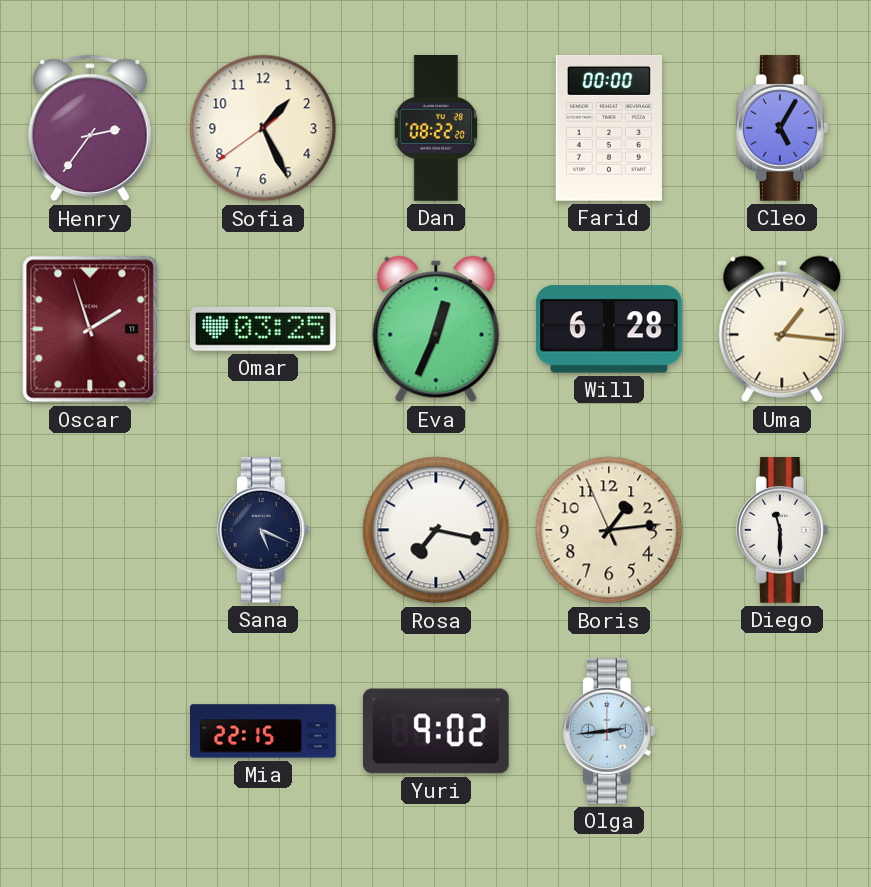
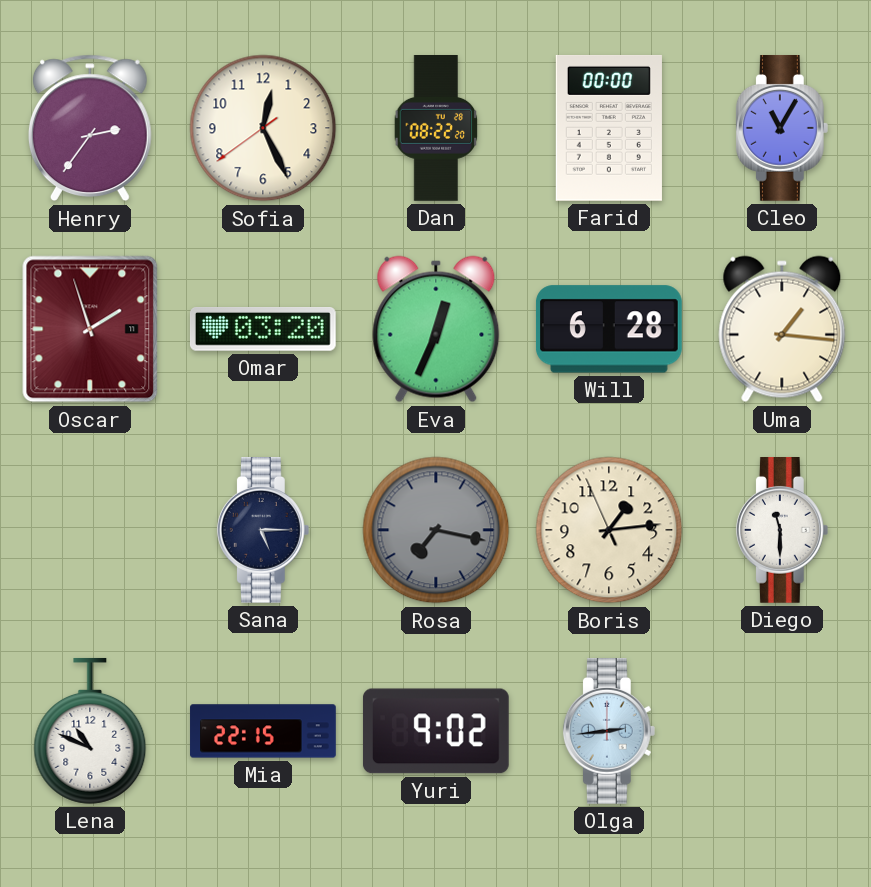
Sofia: 1:25 -> 12:25 (263, 128)
Cleo: 5:05 -> 11:05 (782, 129)
Omar: 03:25 -> 03:20 (263, 330)
Sana: 5:19 -> 5:15 (263, 531)
Rosa dial: white -> grey (436, 530)
Lena: none -> 10:49 (90, 731)
